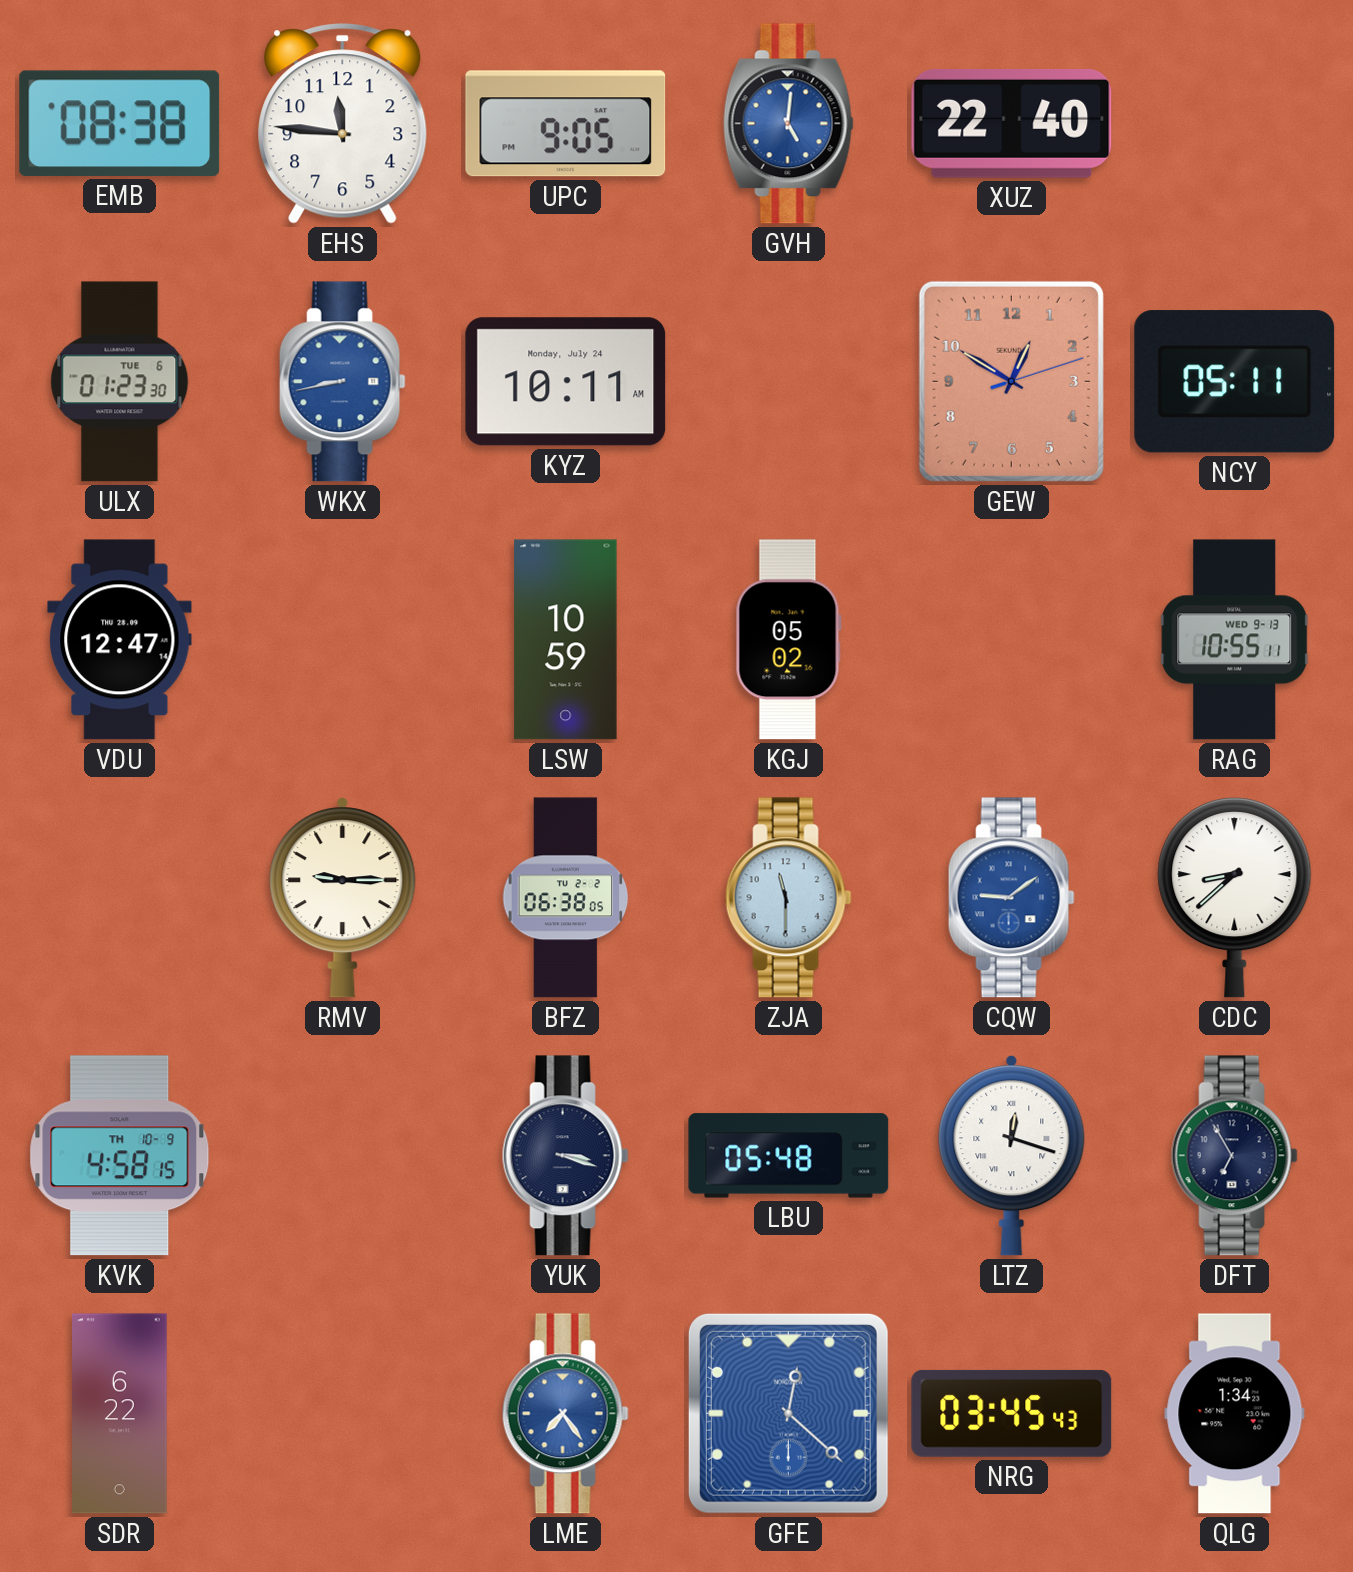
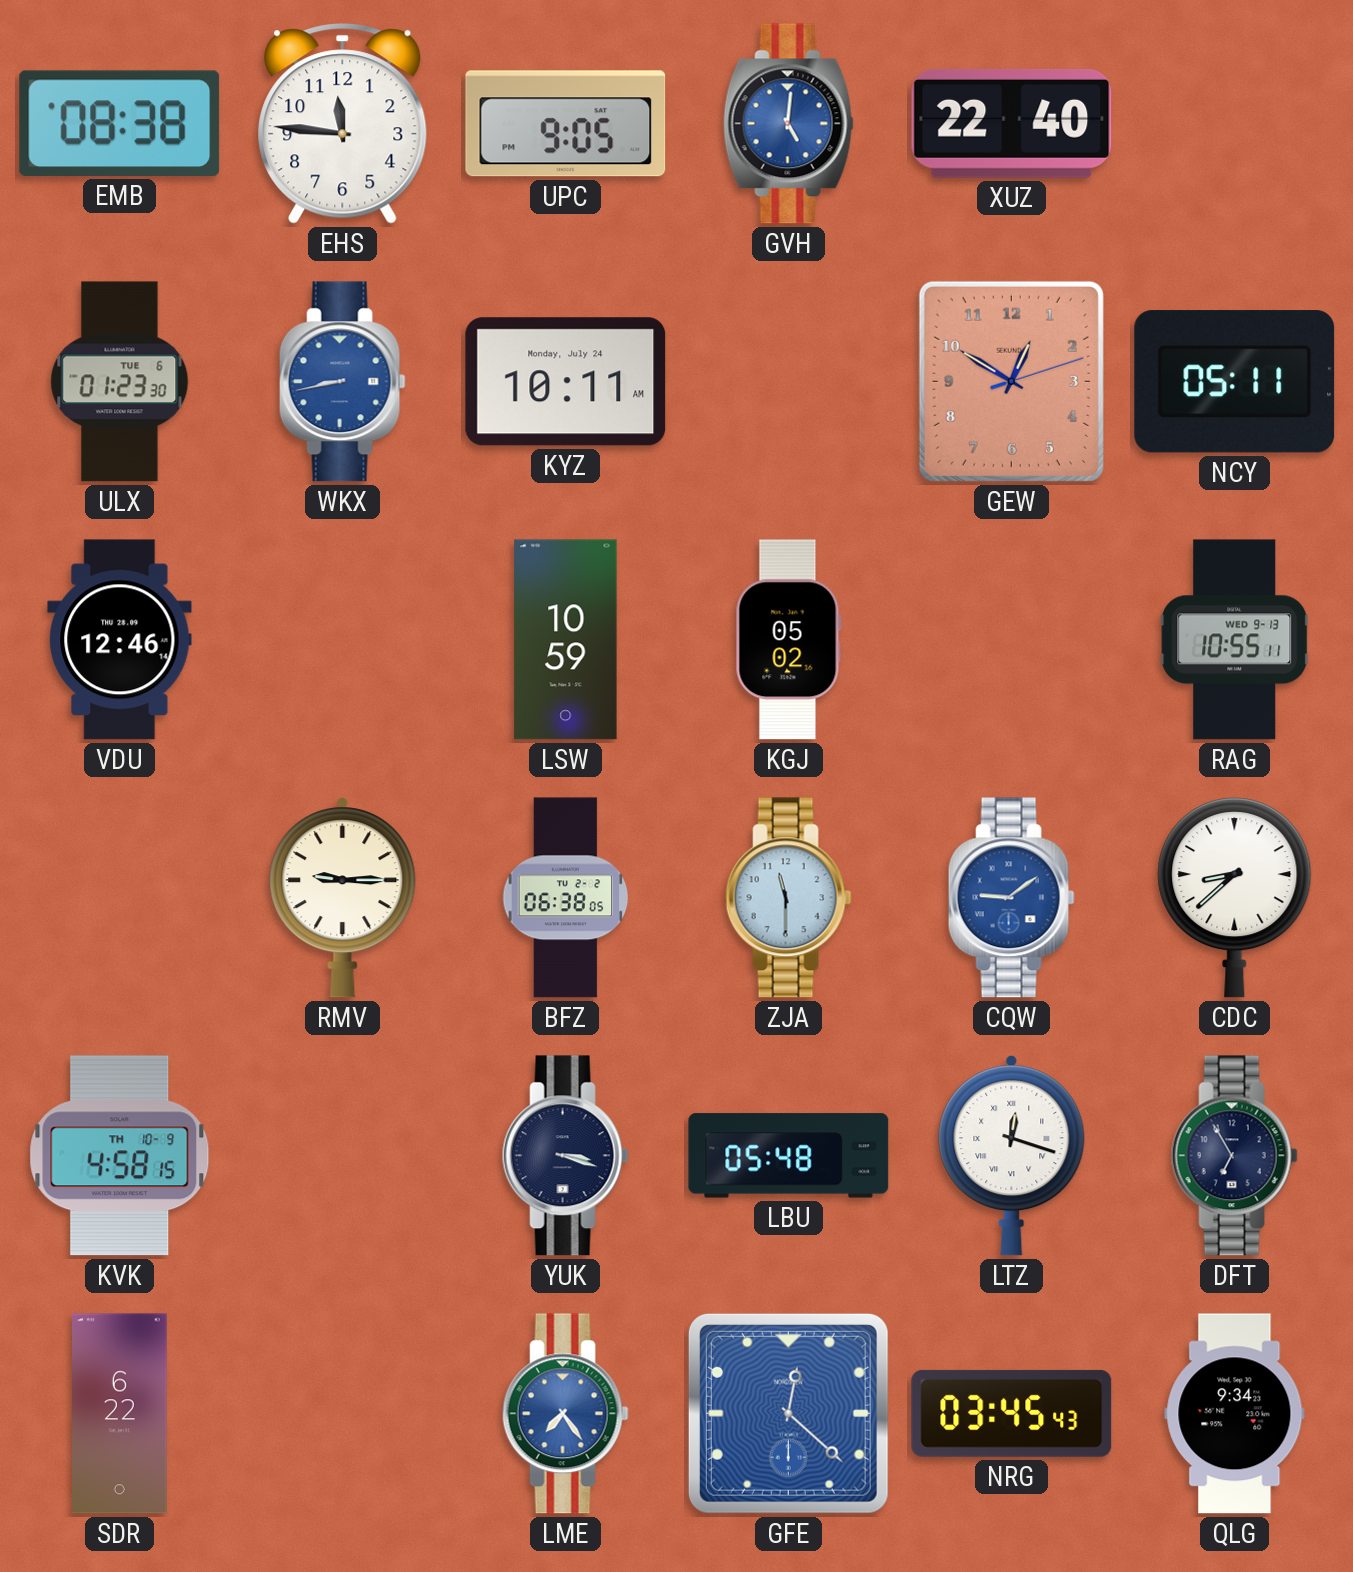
VDU: 12:47 -> 12:46 (120, 640)
QLG: 1:34 -> 9:34 (1235, 1414)
